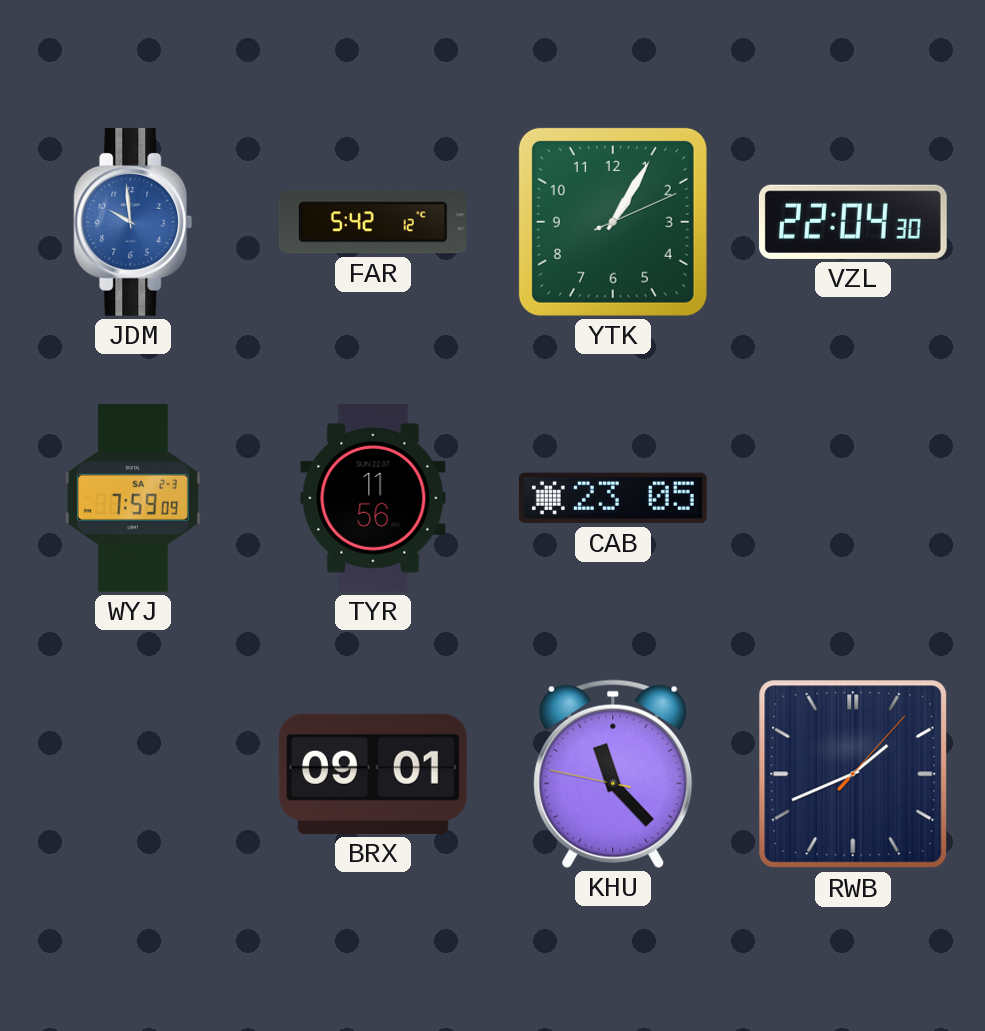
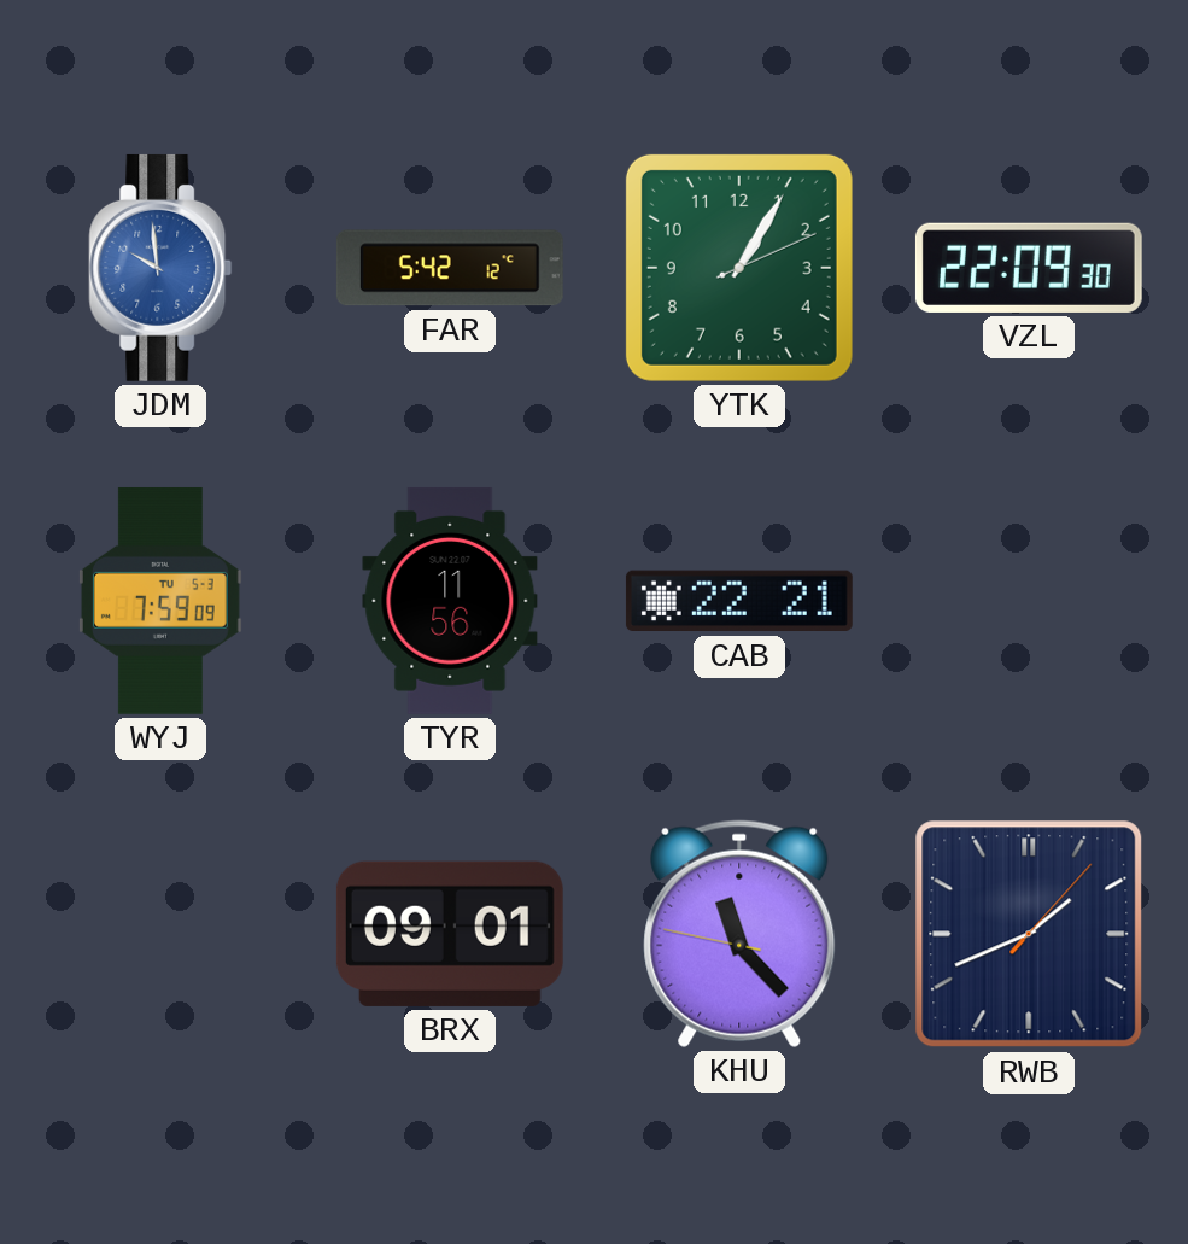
VZL: 22:04 -> 22:09 (1029, 268)
WYJ date: SA 2-3 -> TU 5-3 (160, 601)
CAB: 23:05 -> 22:21 (739, 601)
